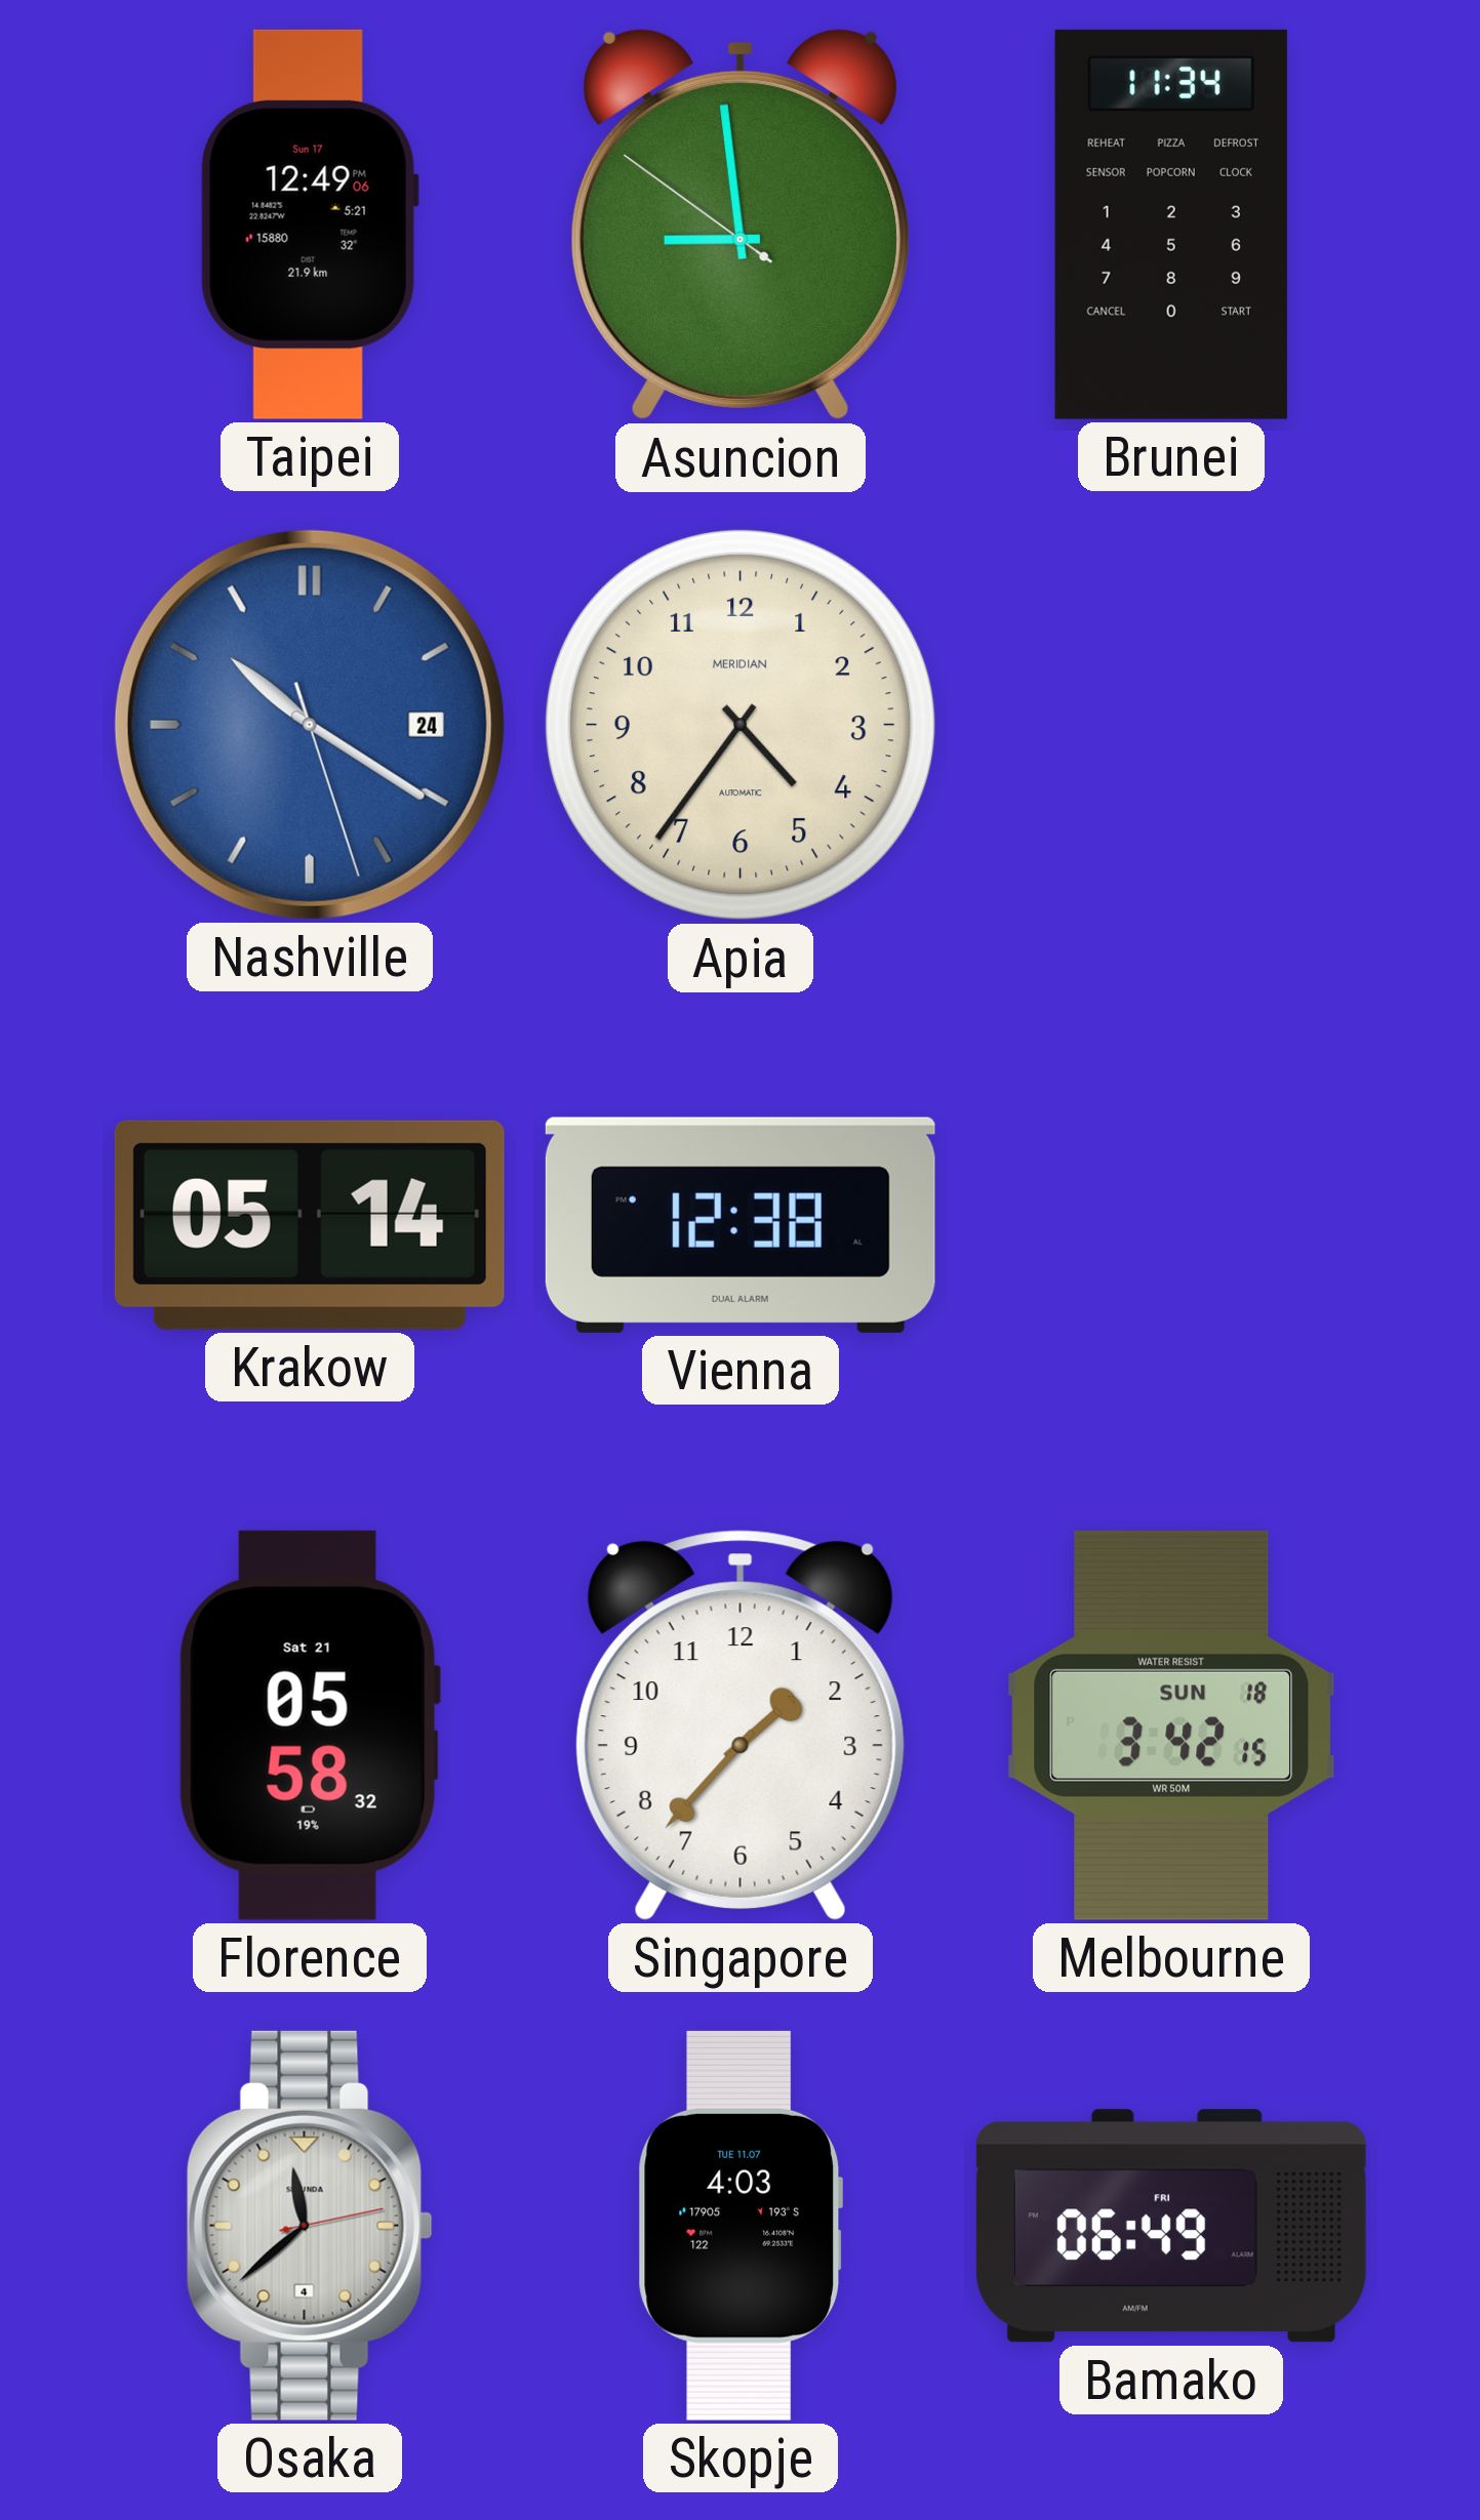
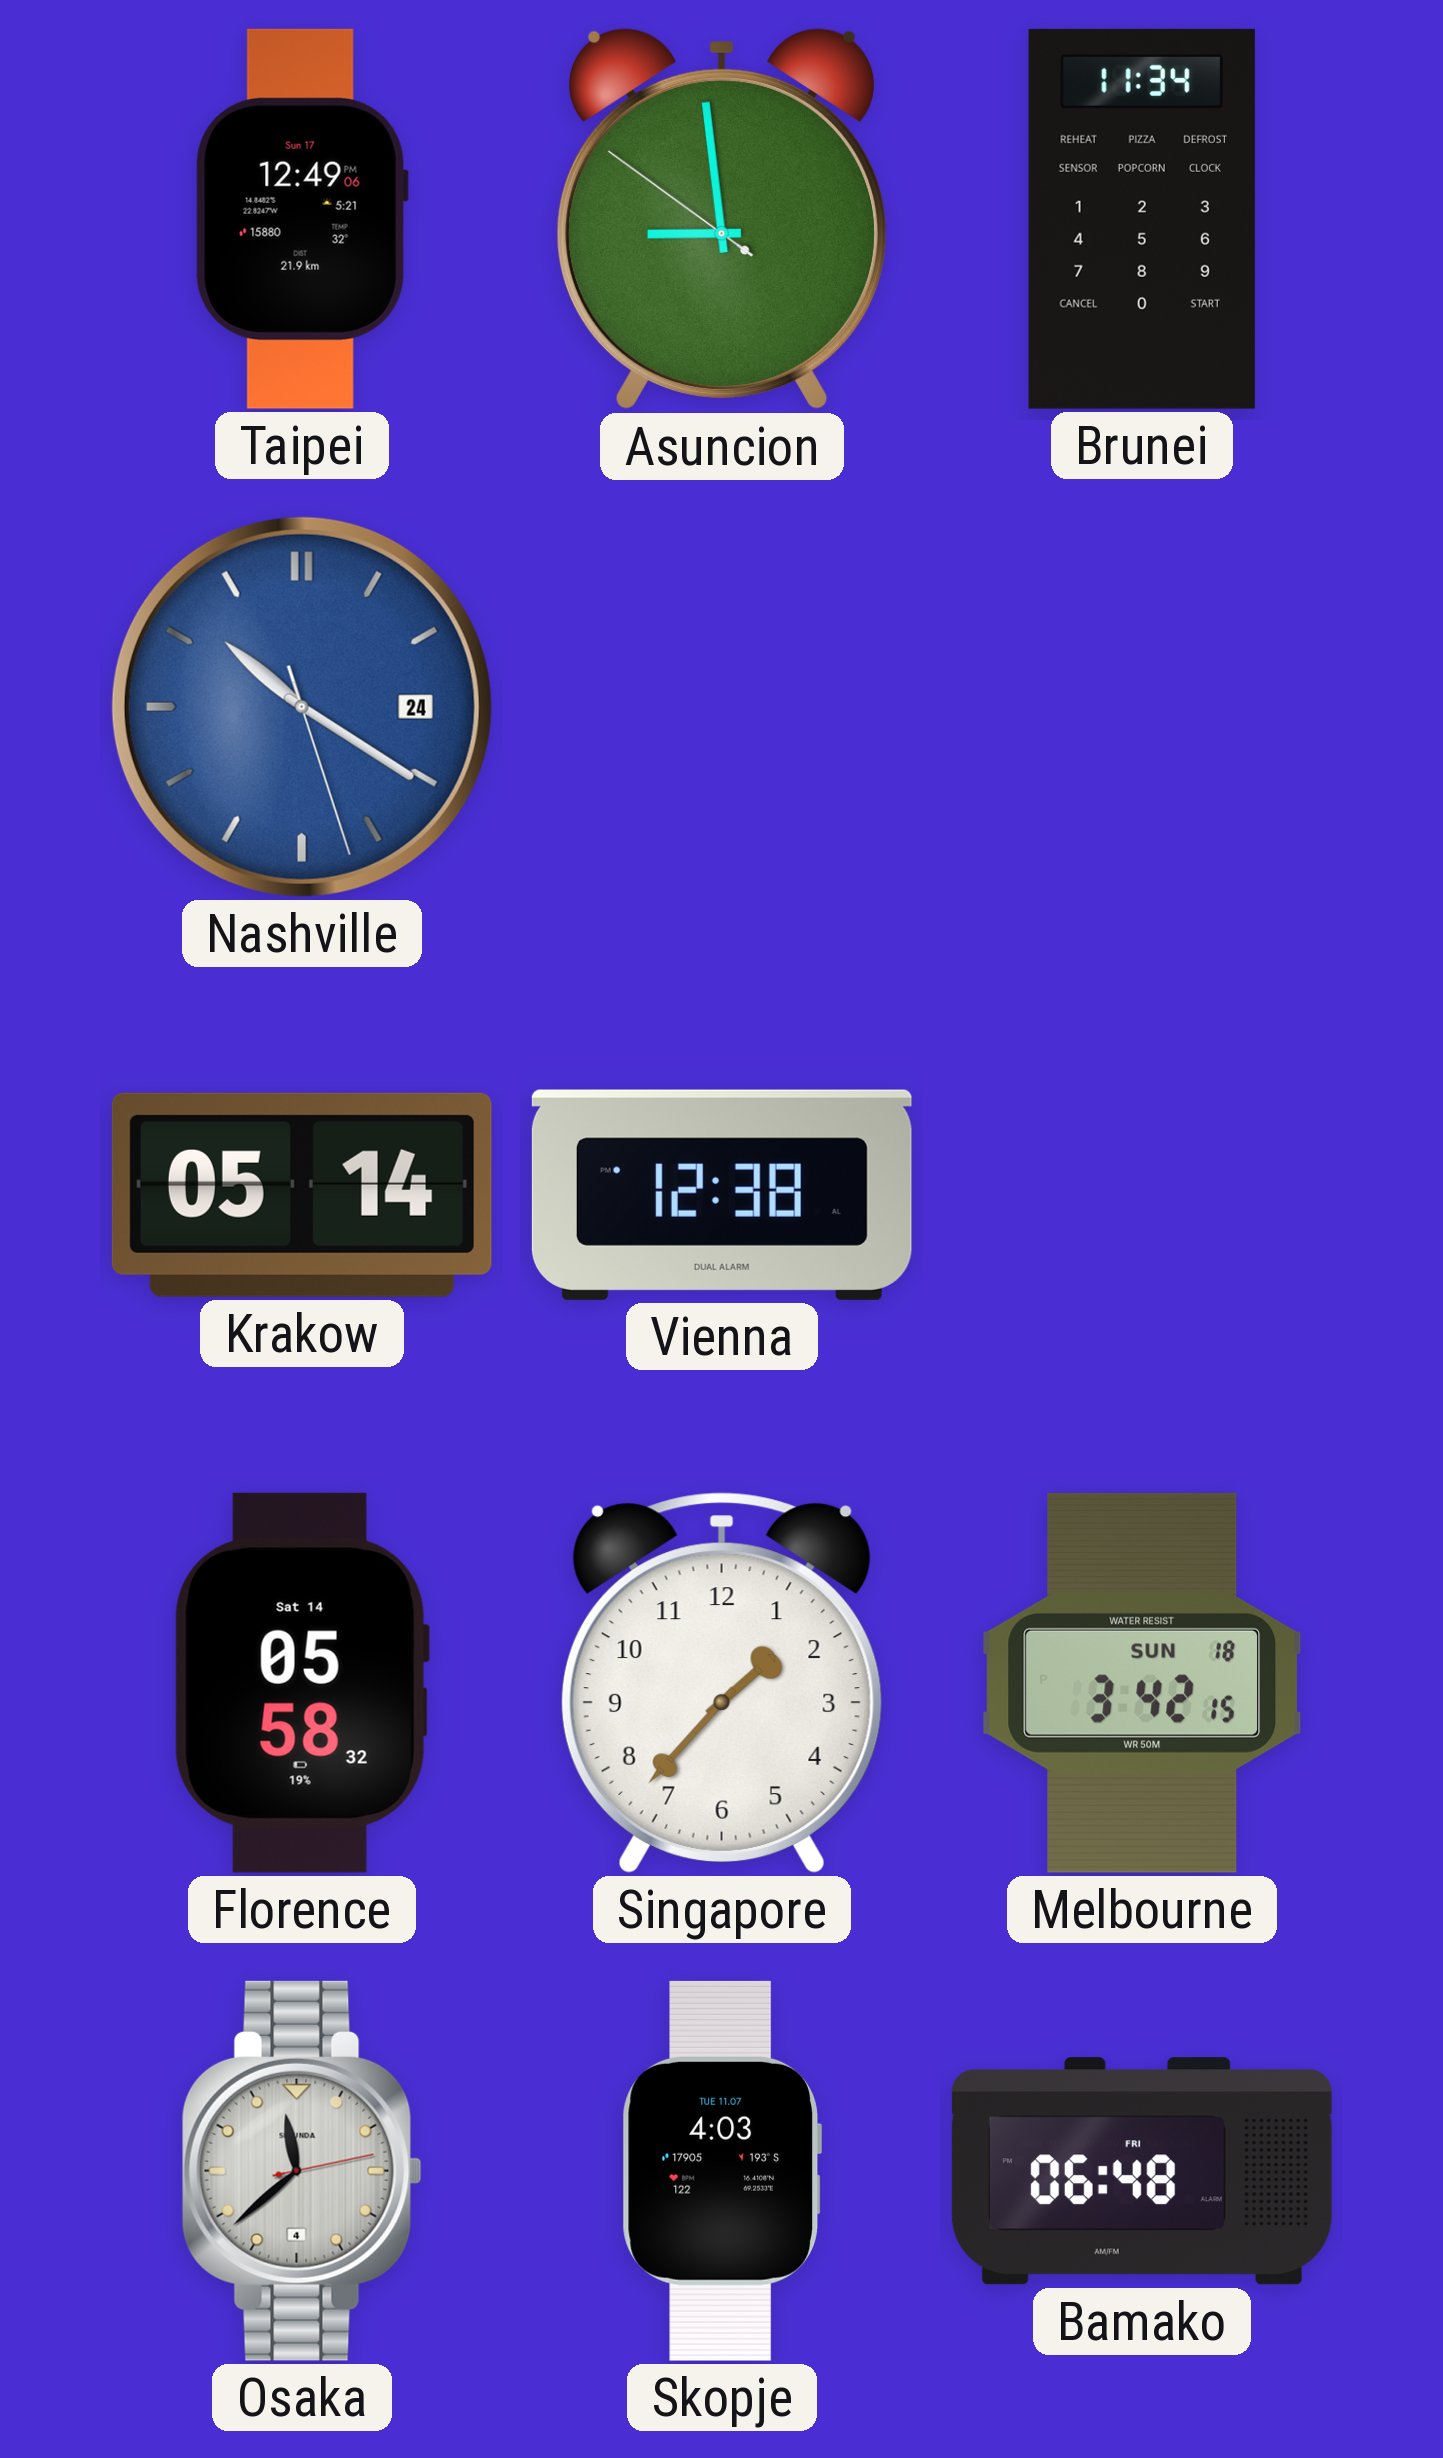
Apia: 4:36 -> none (741, 725)
Florence date: Sat 21 -> Sat 14 (302, 1683)
Bamako: 06:49 -> 06:48 (1142, 2171)
